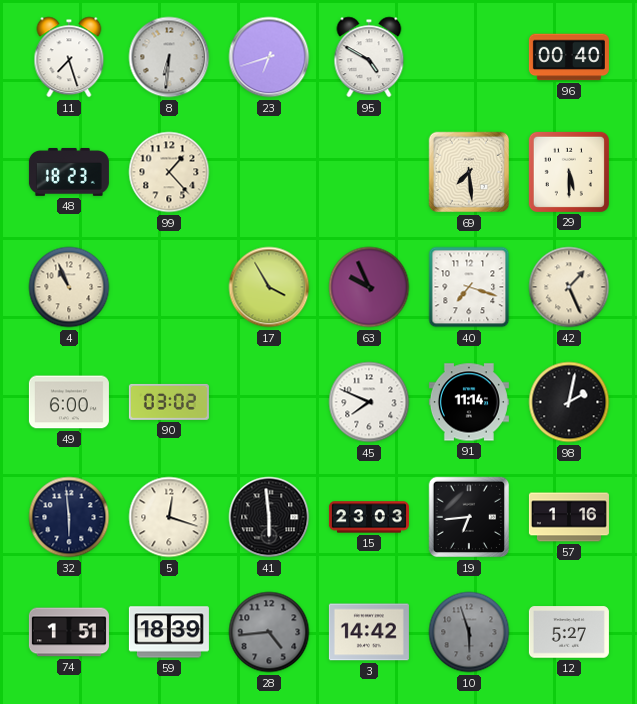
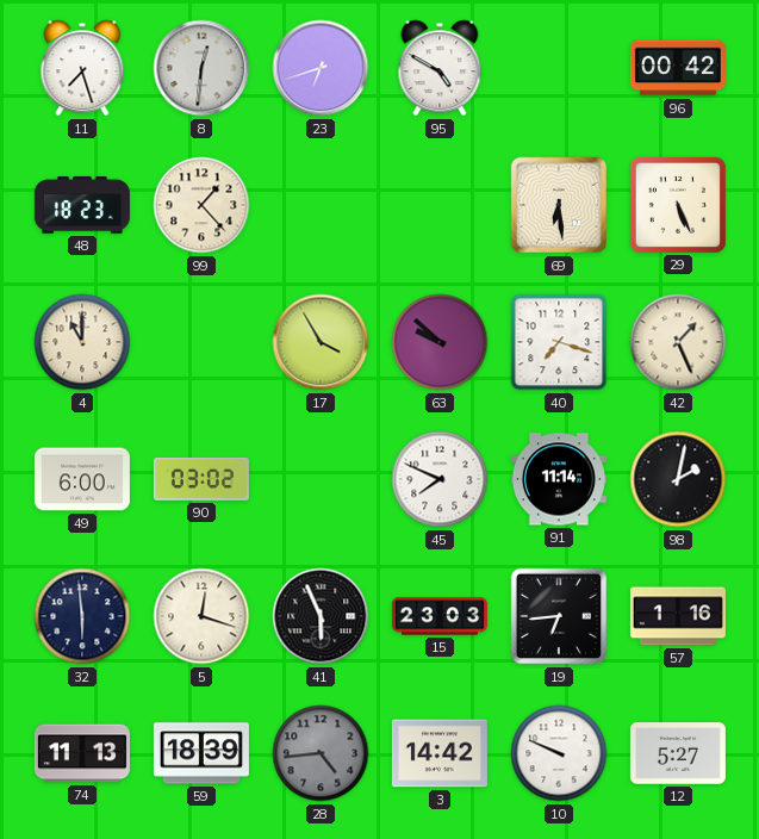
8: 6:31 -> 12:31 (201, 68)
96: 00:40 -> 00:42 (678, 68)
69: 7:29 -> 6:29 (559, 205)
29: 5:30 -> 5:26 (678, 205)
4: 10:56 -> 11:00 (82, 342)
63: 9:56 -> 9:52 (440, 342)
41: 5:59 -> 5:56 (321, 616)
74: 1:51 -> 11:13 (82, 753)
10: 5:57 -> 9:49 (559, 753)
10 dial: grey -> white (559, 753)
